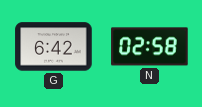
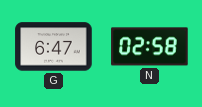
G: 6:42 -> 6:47 (54, 47)
